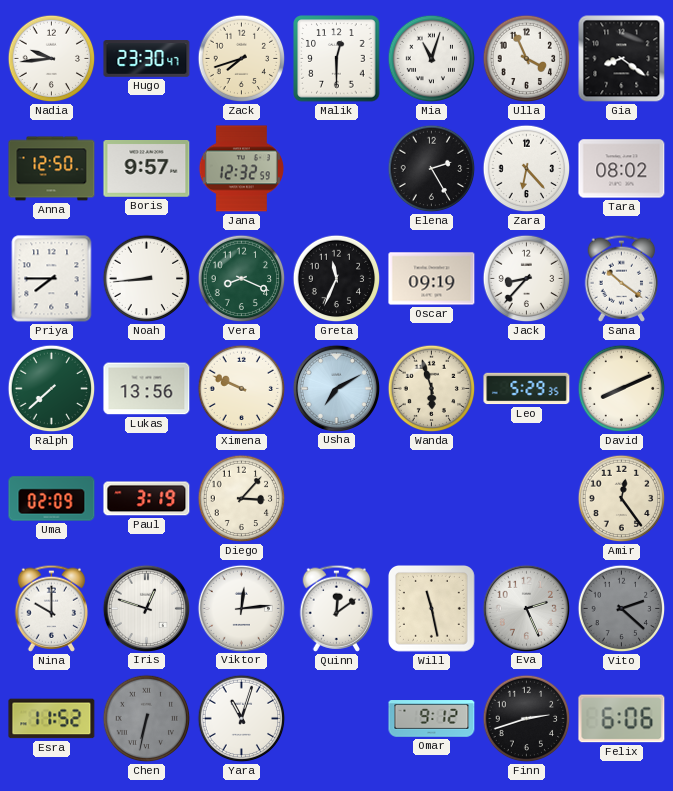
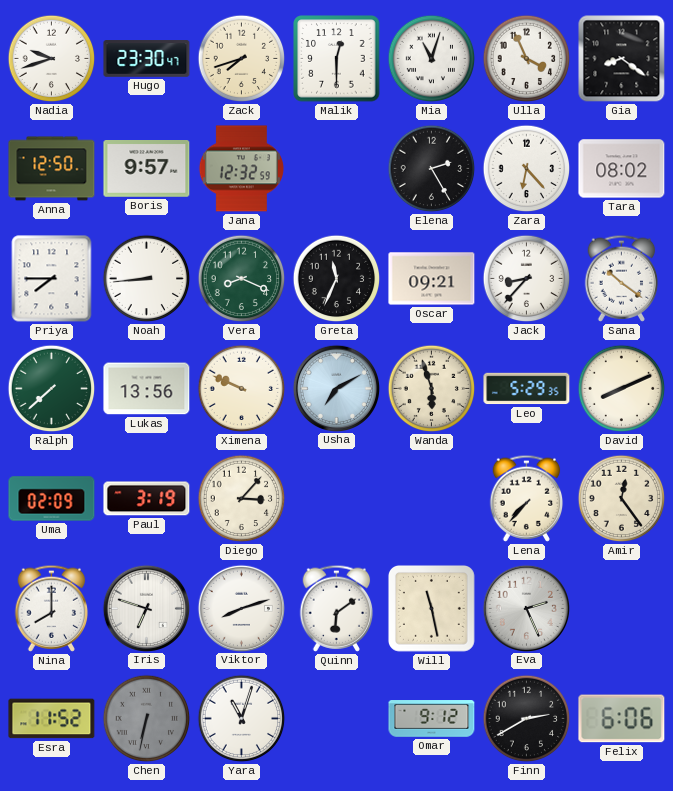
Nadia: 9:44 -> 9:42 (52, 59)
Oscar: 09:19 -> 09:21 (432, 279)
Lena: none -> 7:37 (527, 498)
Nina: 10:00 -> 8:00 (52, 608)
Iris: 12:48 -> 6:48 (146, 608)
Viktor: 12:14 -> 8:12 (241, 608)
Quinn: 12:09 -> 6:09 (337, 608)
Vito: 2:22 -> none (622, 609)
Finn: 2:42 -> 2:40 (527, 719)
